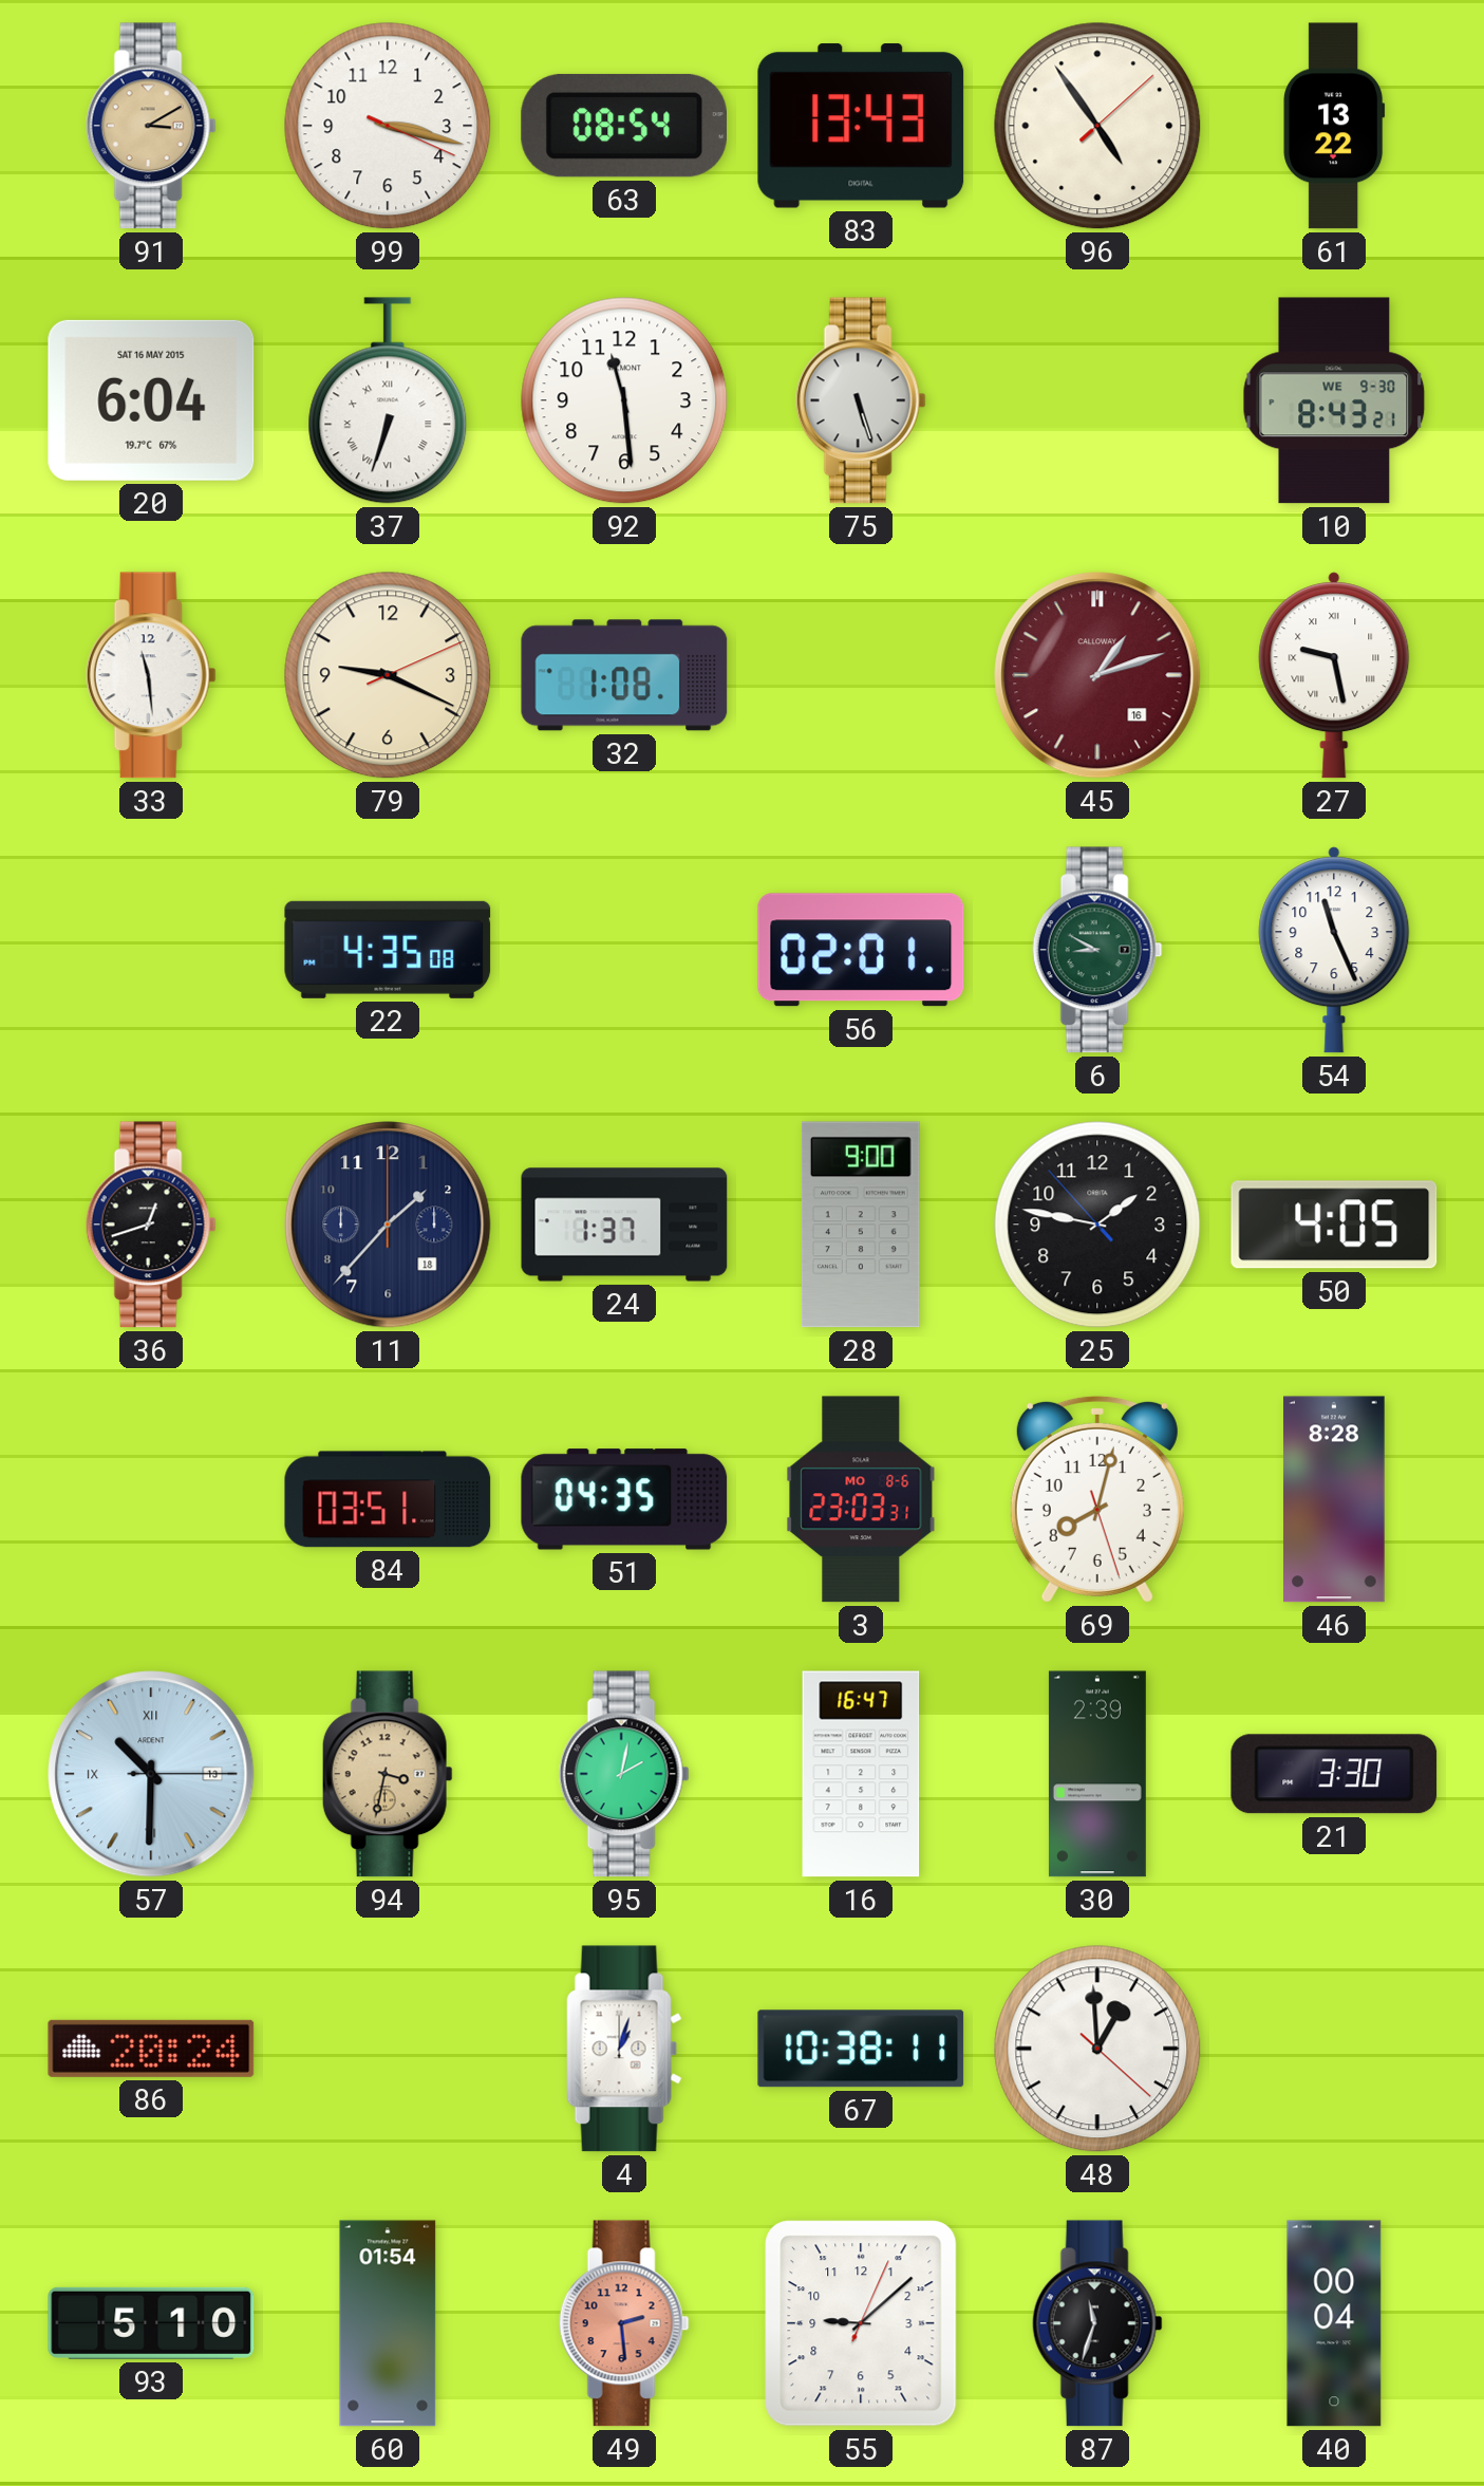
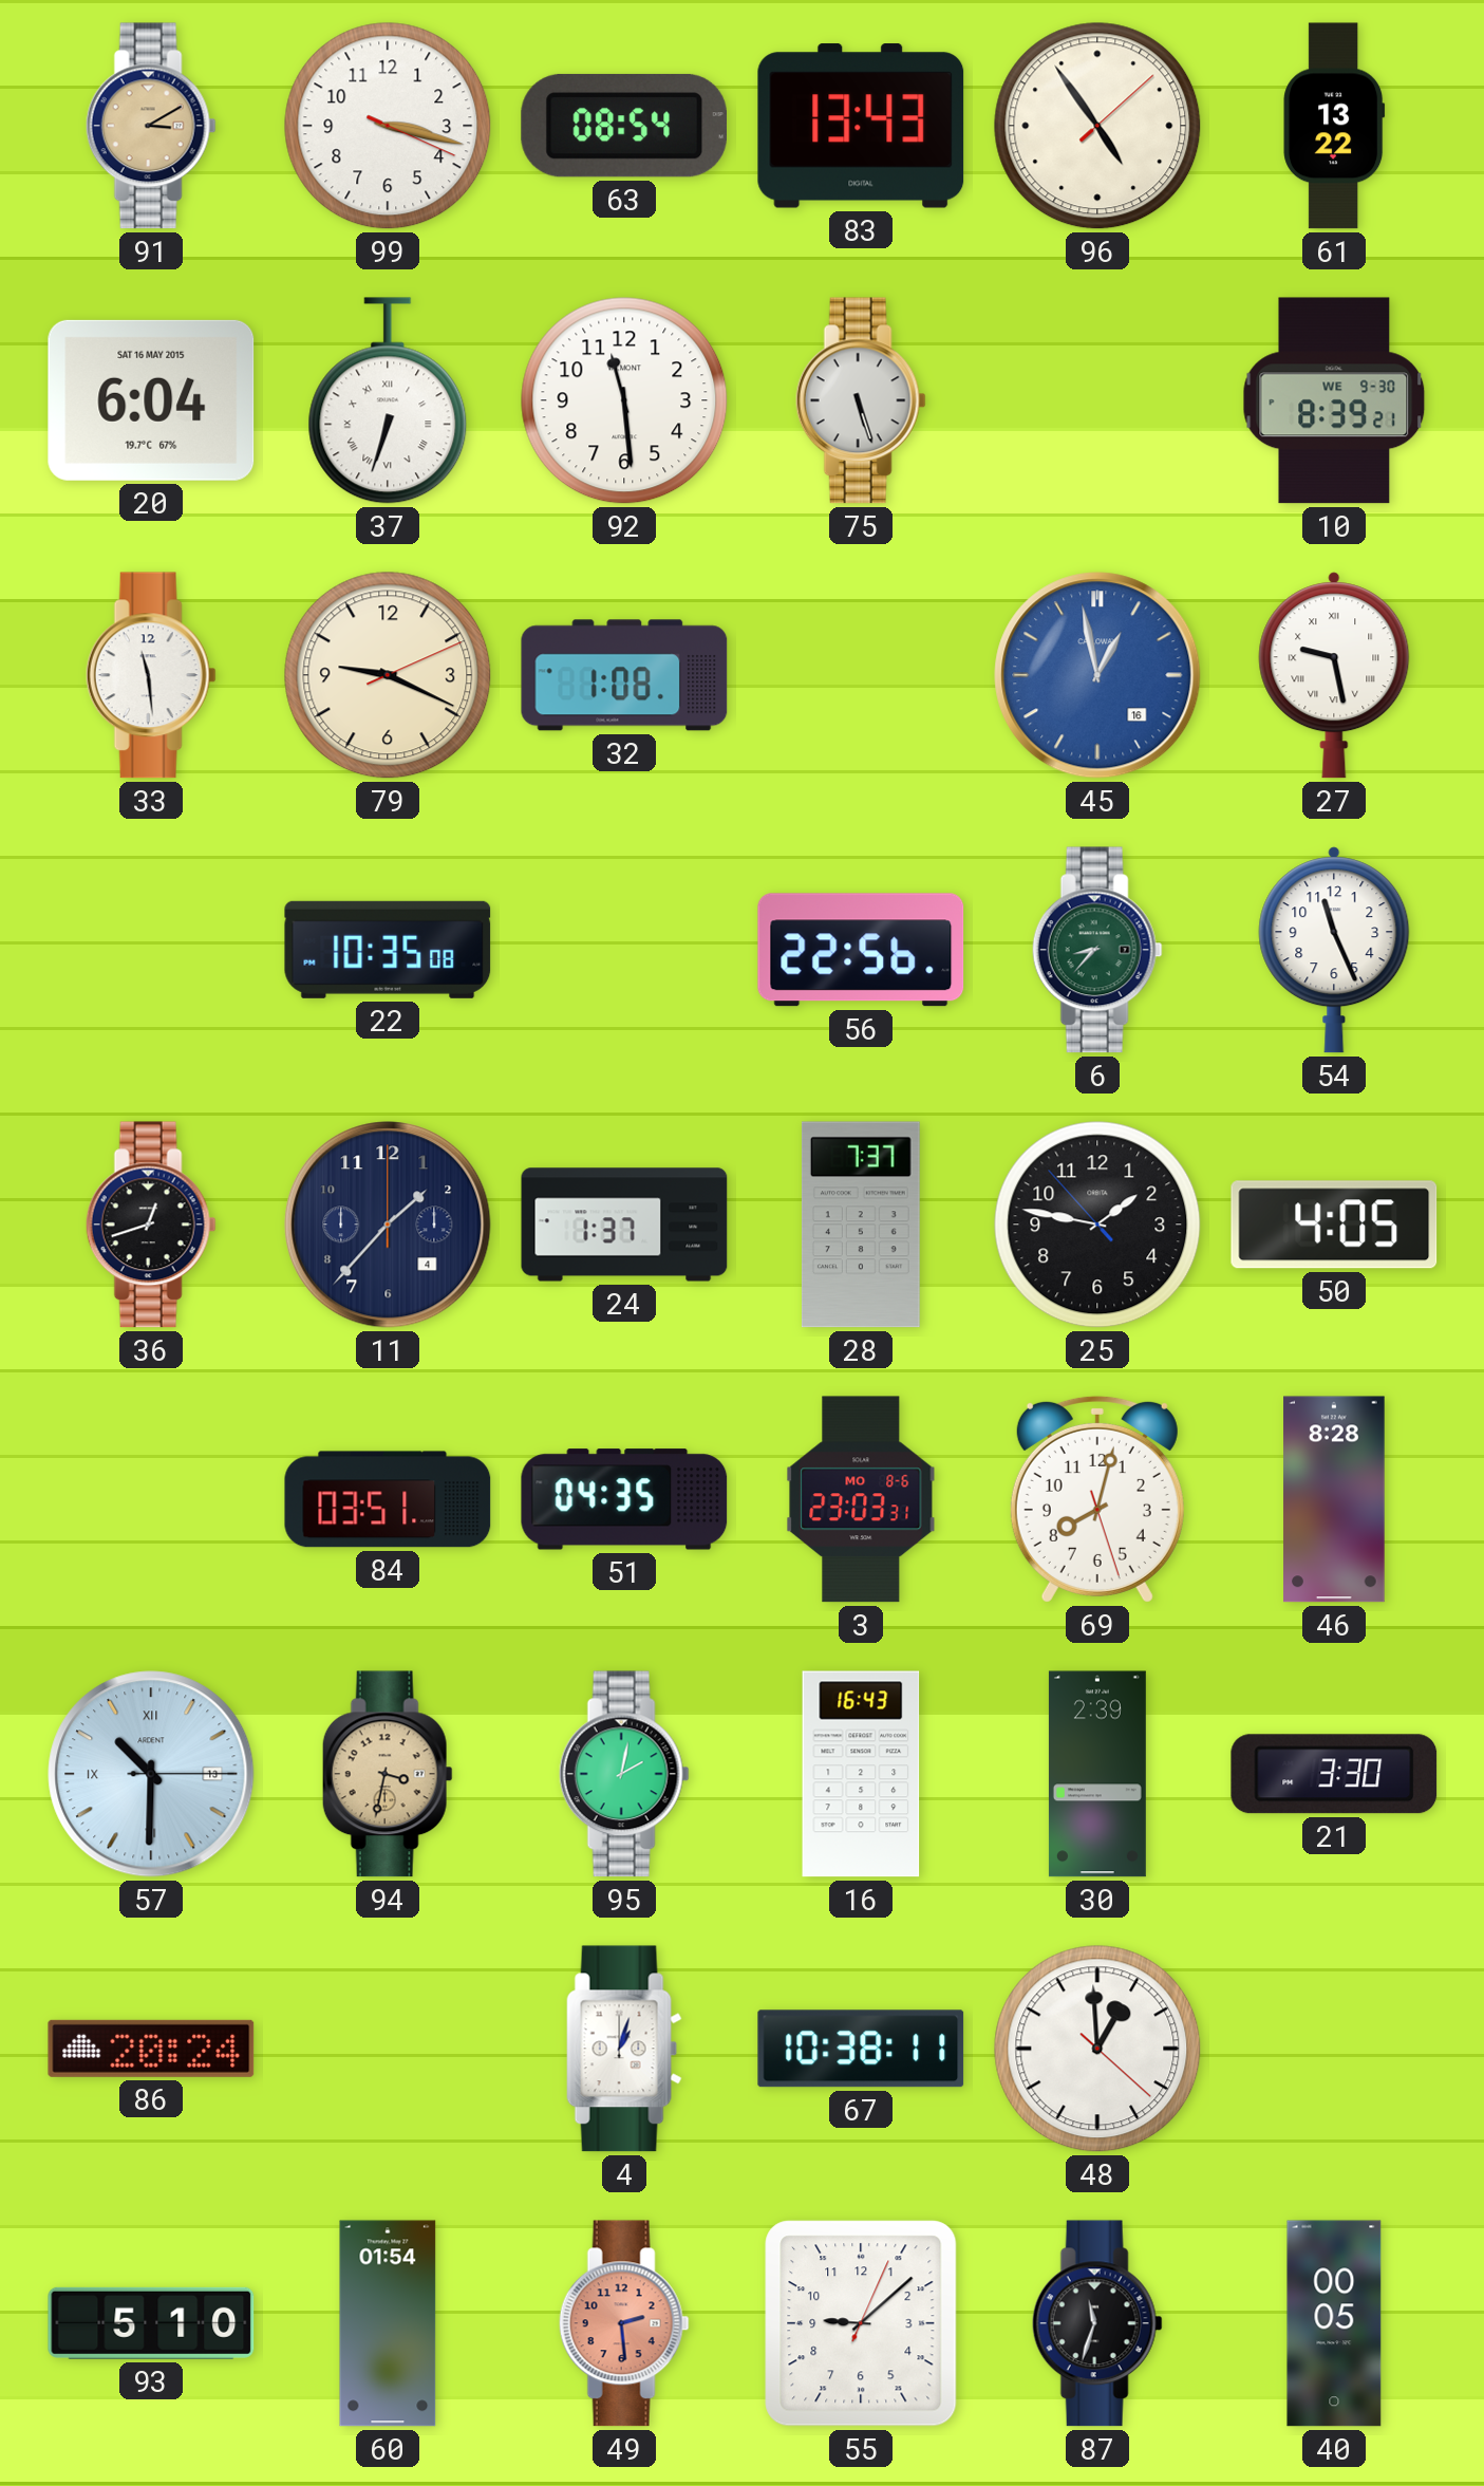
10: 8:43 -> 8:39 (1334, 400)
45: 1:12 -> 12:58 (1097, 675)
45 dial: burgundy -> blue (1097, 675)
22: 4:35 -> 10:35 (388, 950)
56: 02:01 -> 22:56 (861, 950)
6: 8:50 -> 8:37 (1097, 950)
11 date: 18 -> 4 (388, 1225)
28: 9:00 -> 7:37 (861, 1225)
16: 16:47 -> 16:43 (861, 1774)
40: 00:04 -> 00:05 (1334, 2323)
